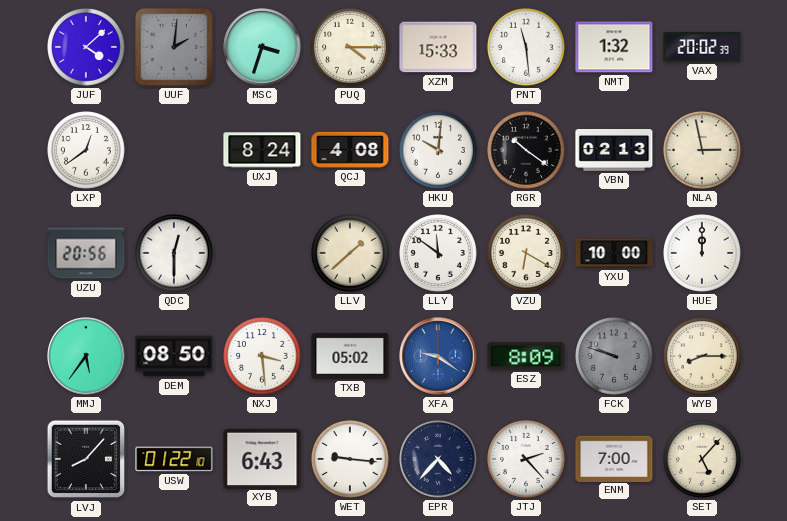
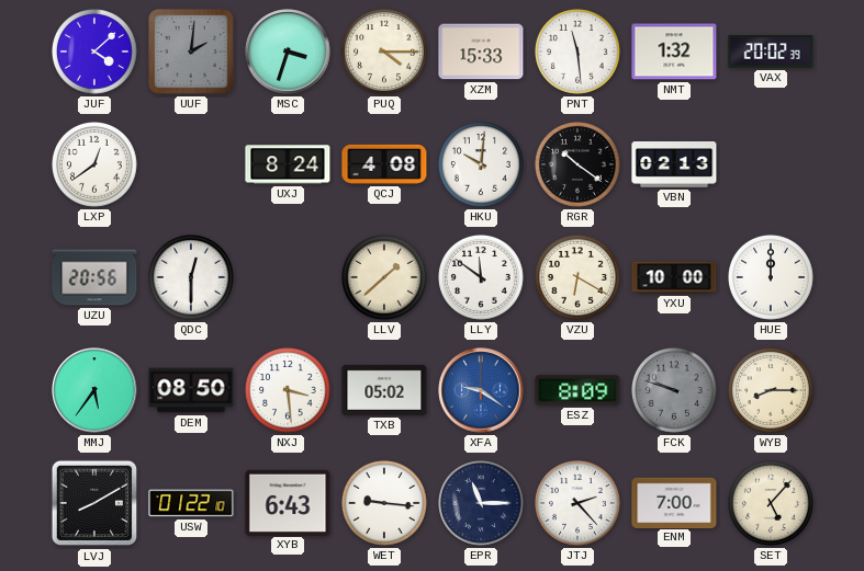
NLA: 2:58 -> none (703, 151)
LVJ: 8:07 -> 8:10 (94, 503)
EPR: 4:37 -> 11:15 (482, 504)
